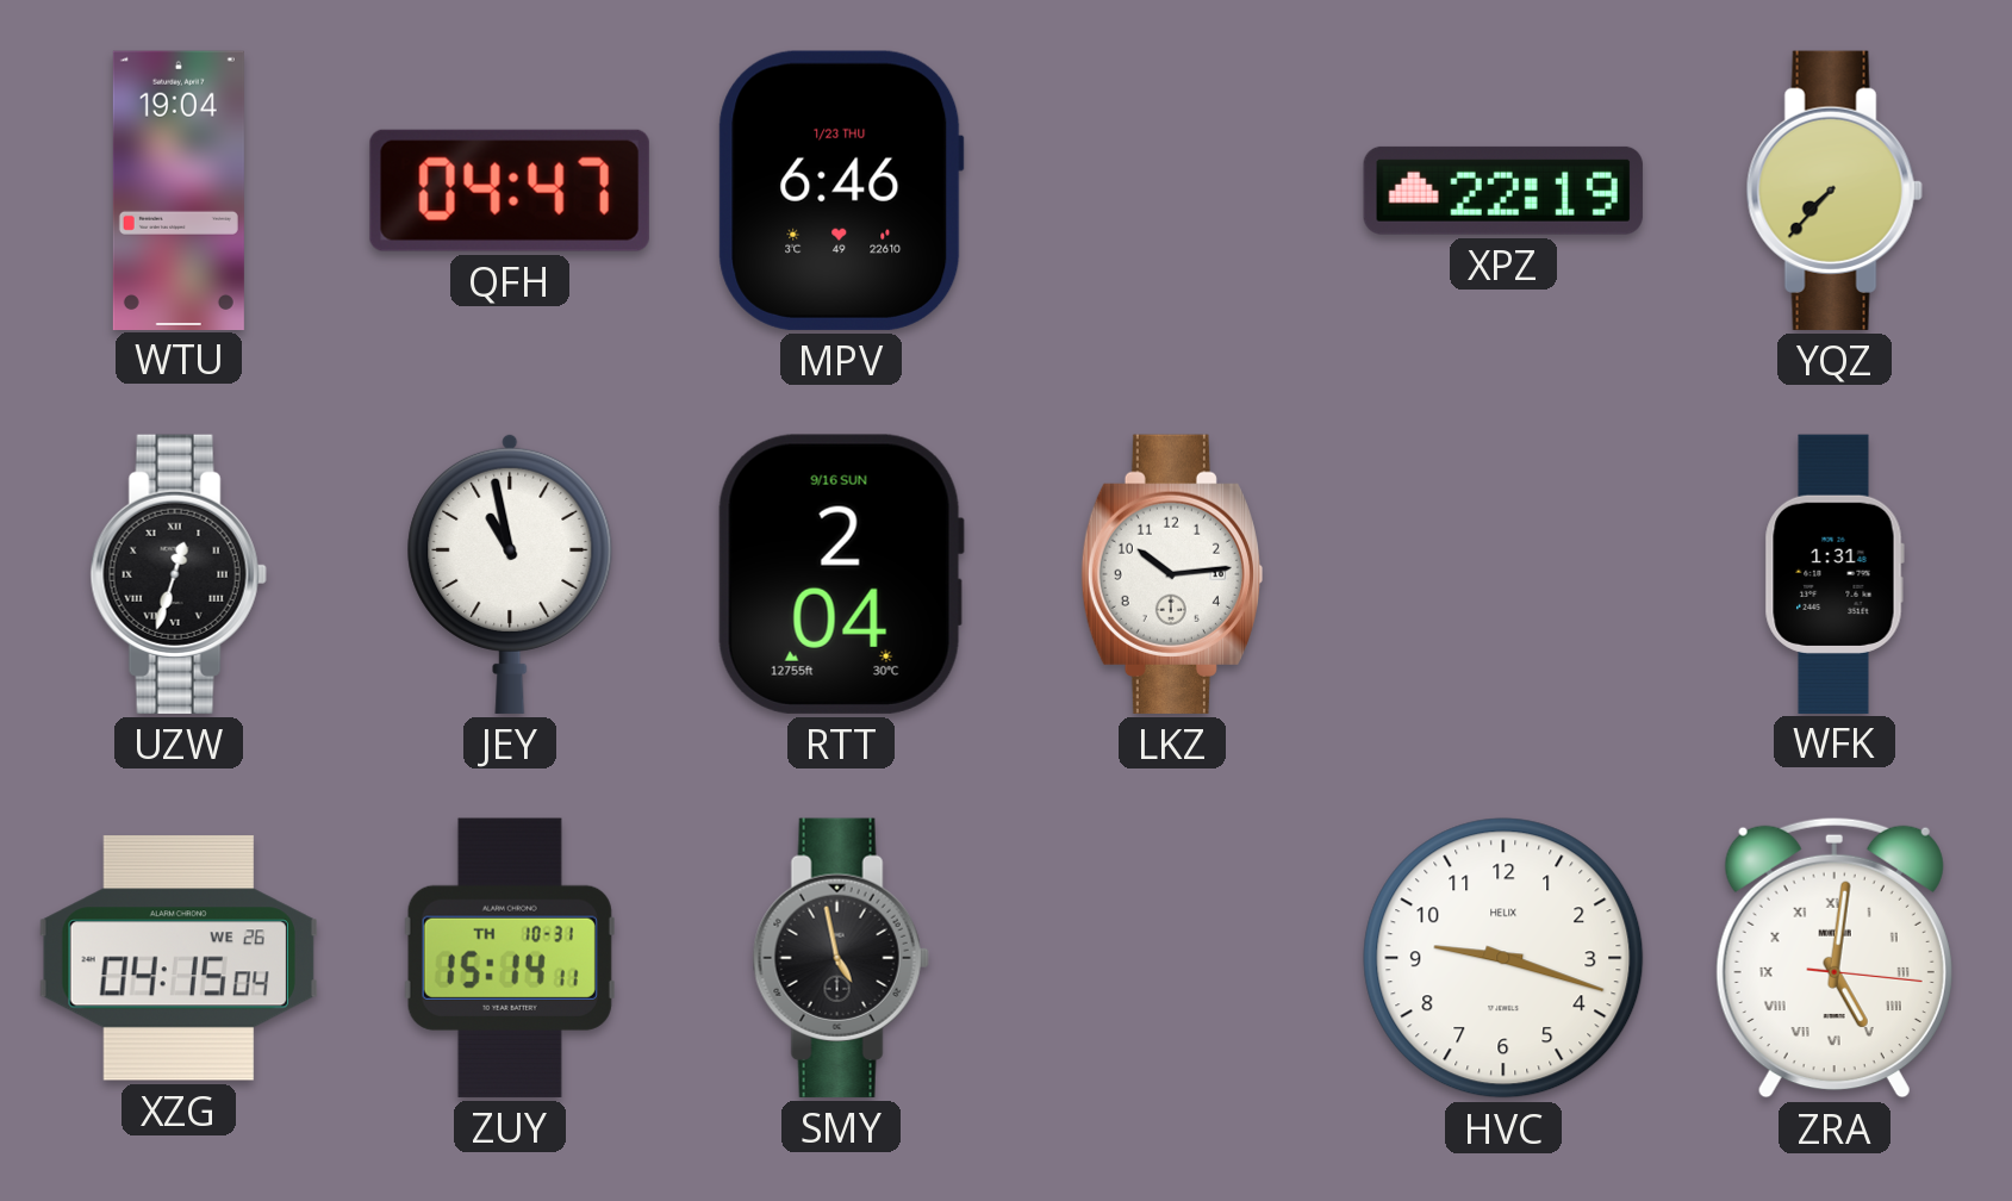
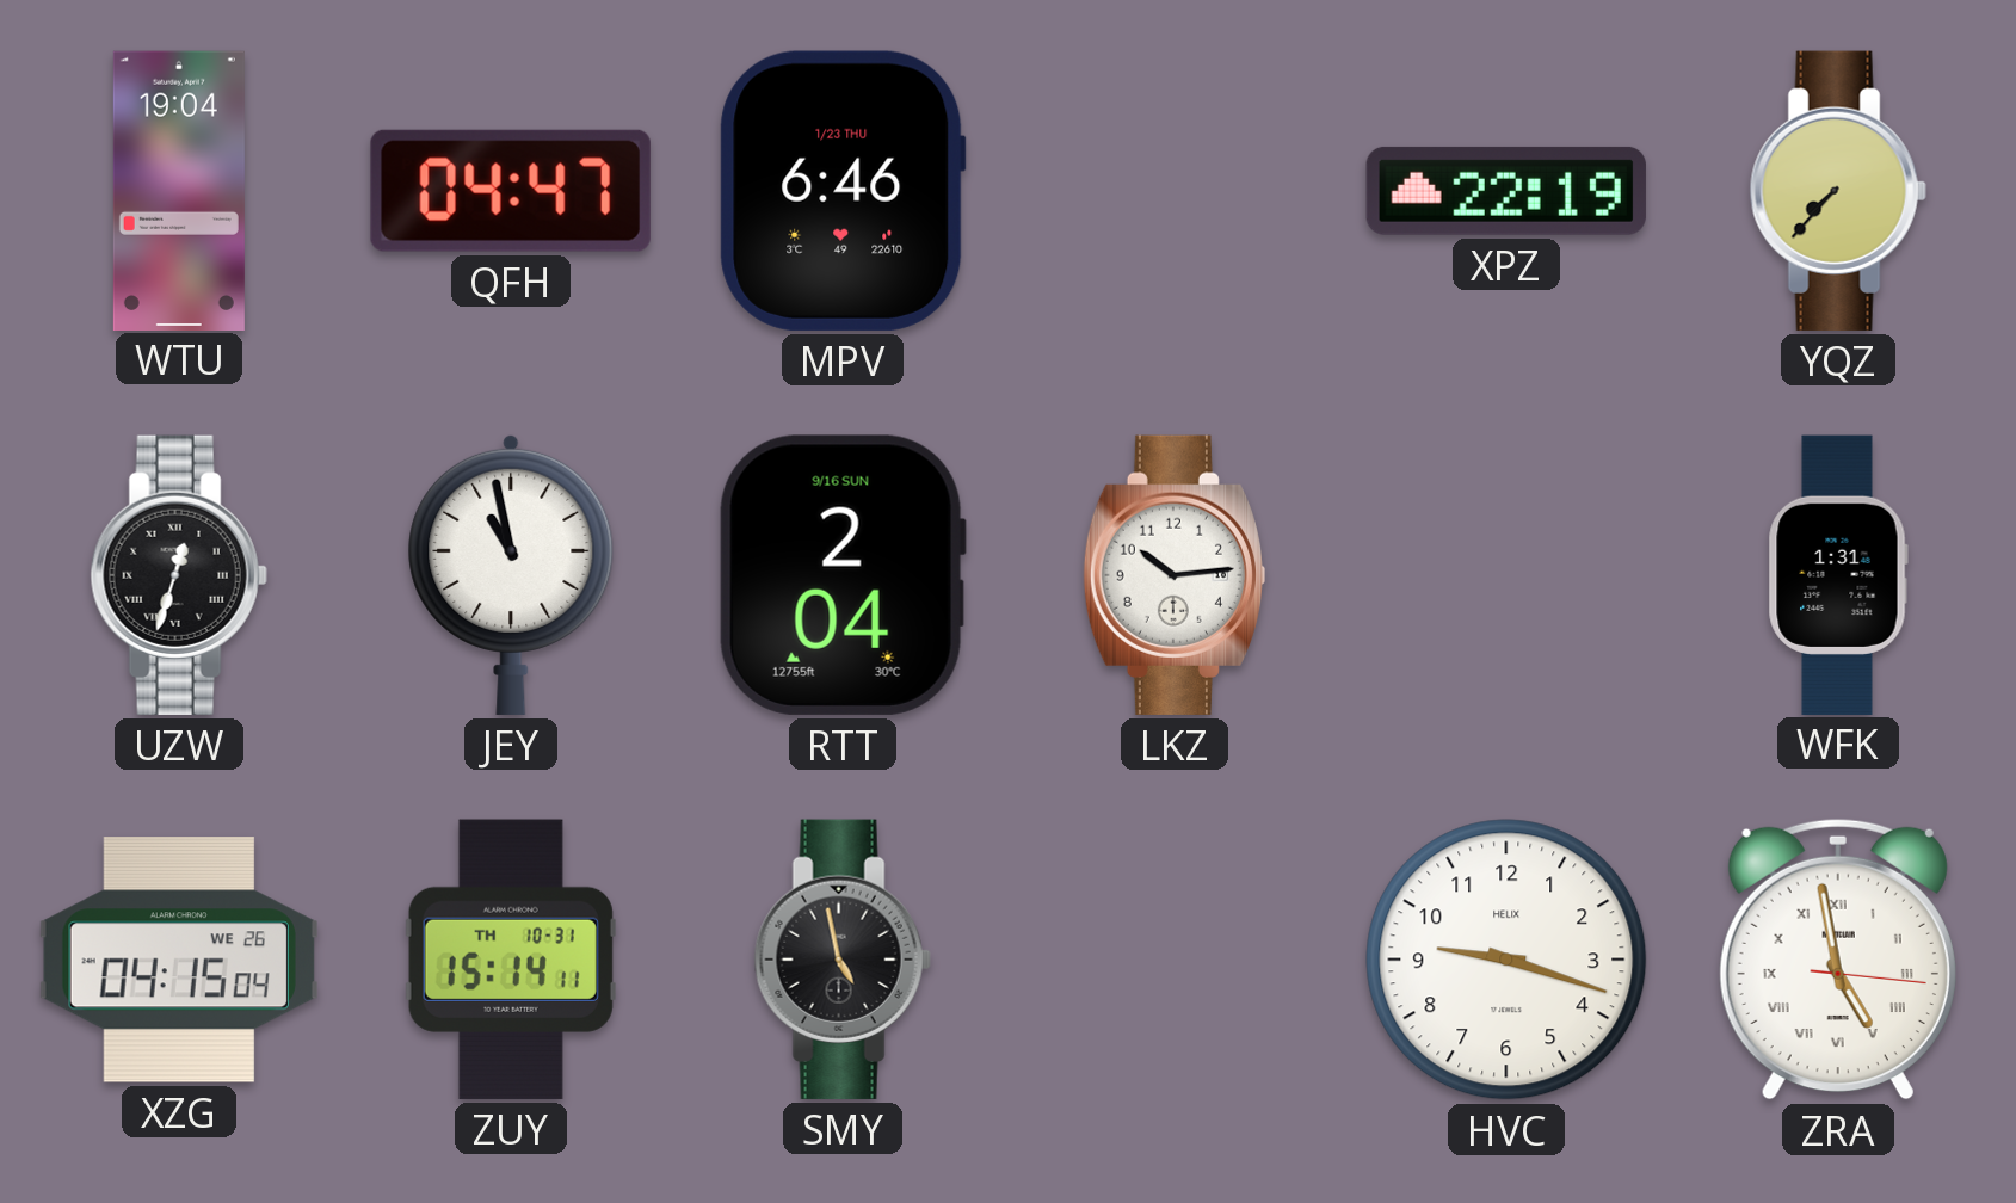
ZRA: 5:01 -> 4:58 (1838, 960)
